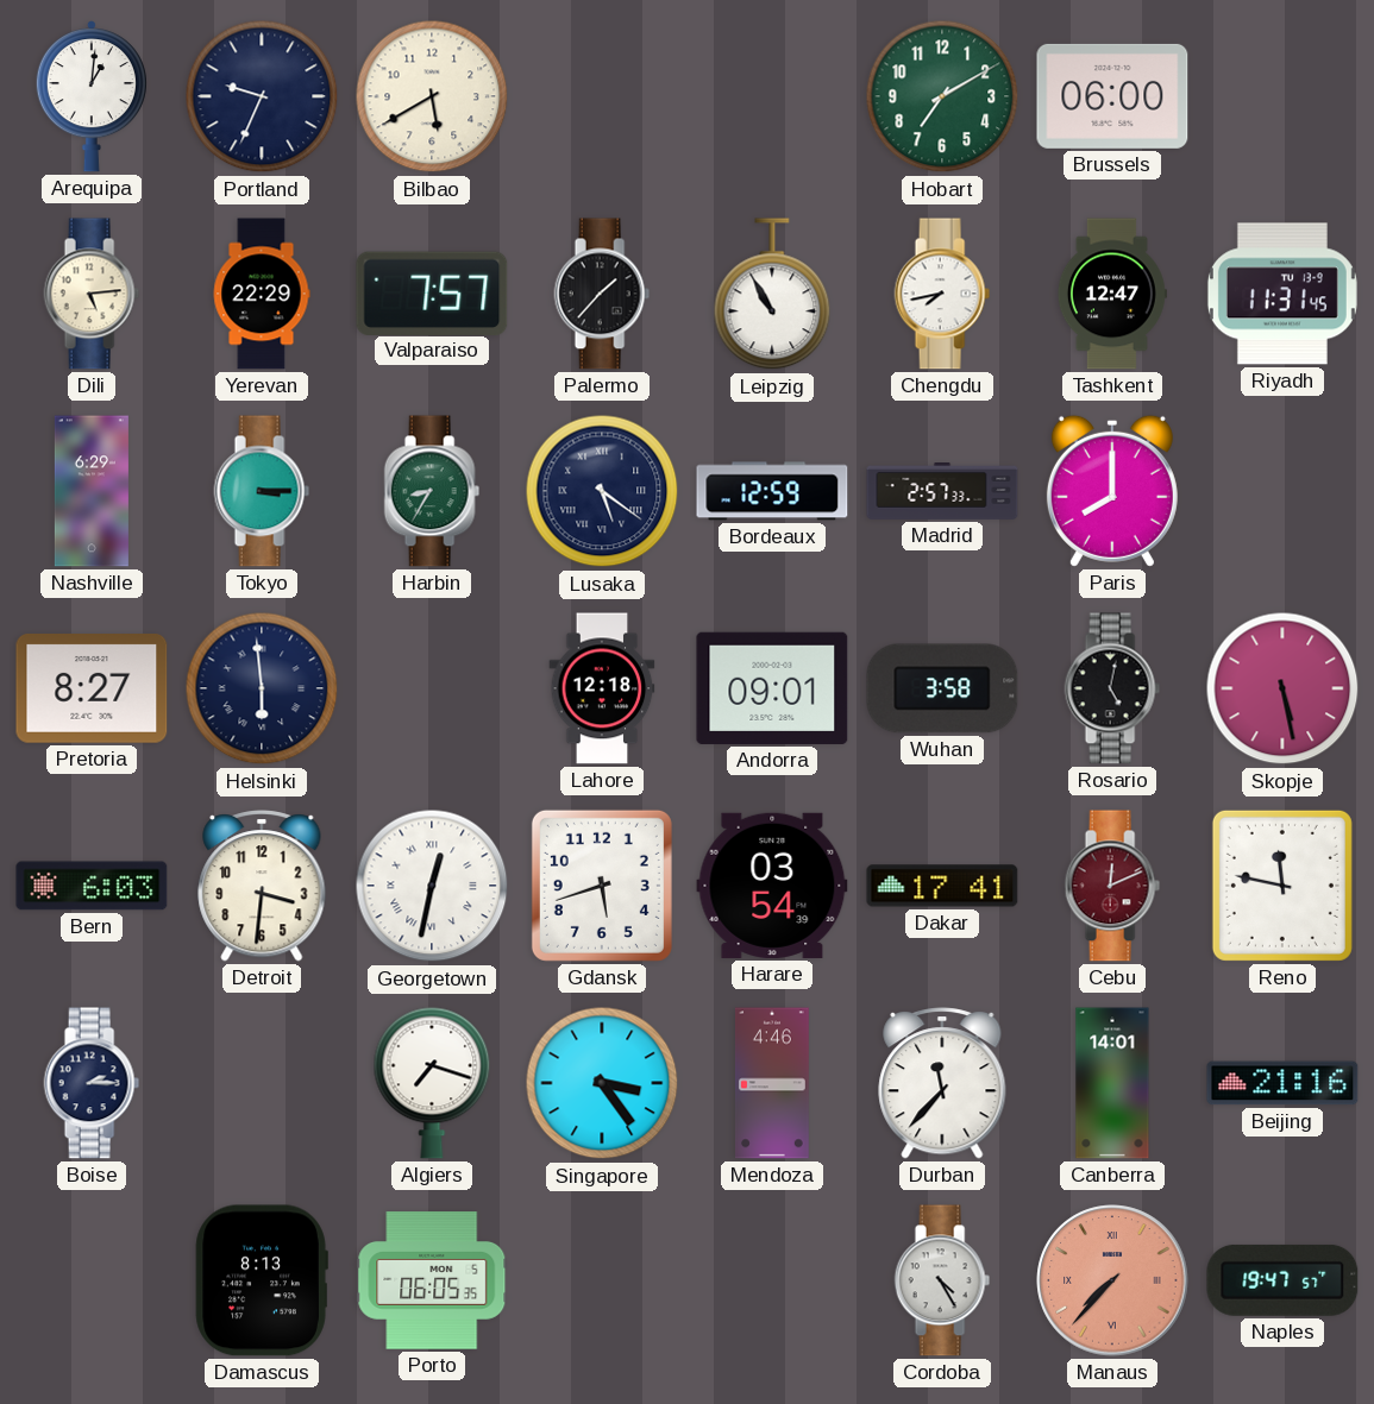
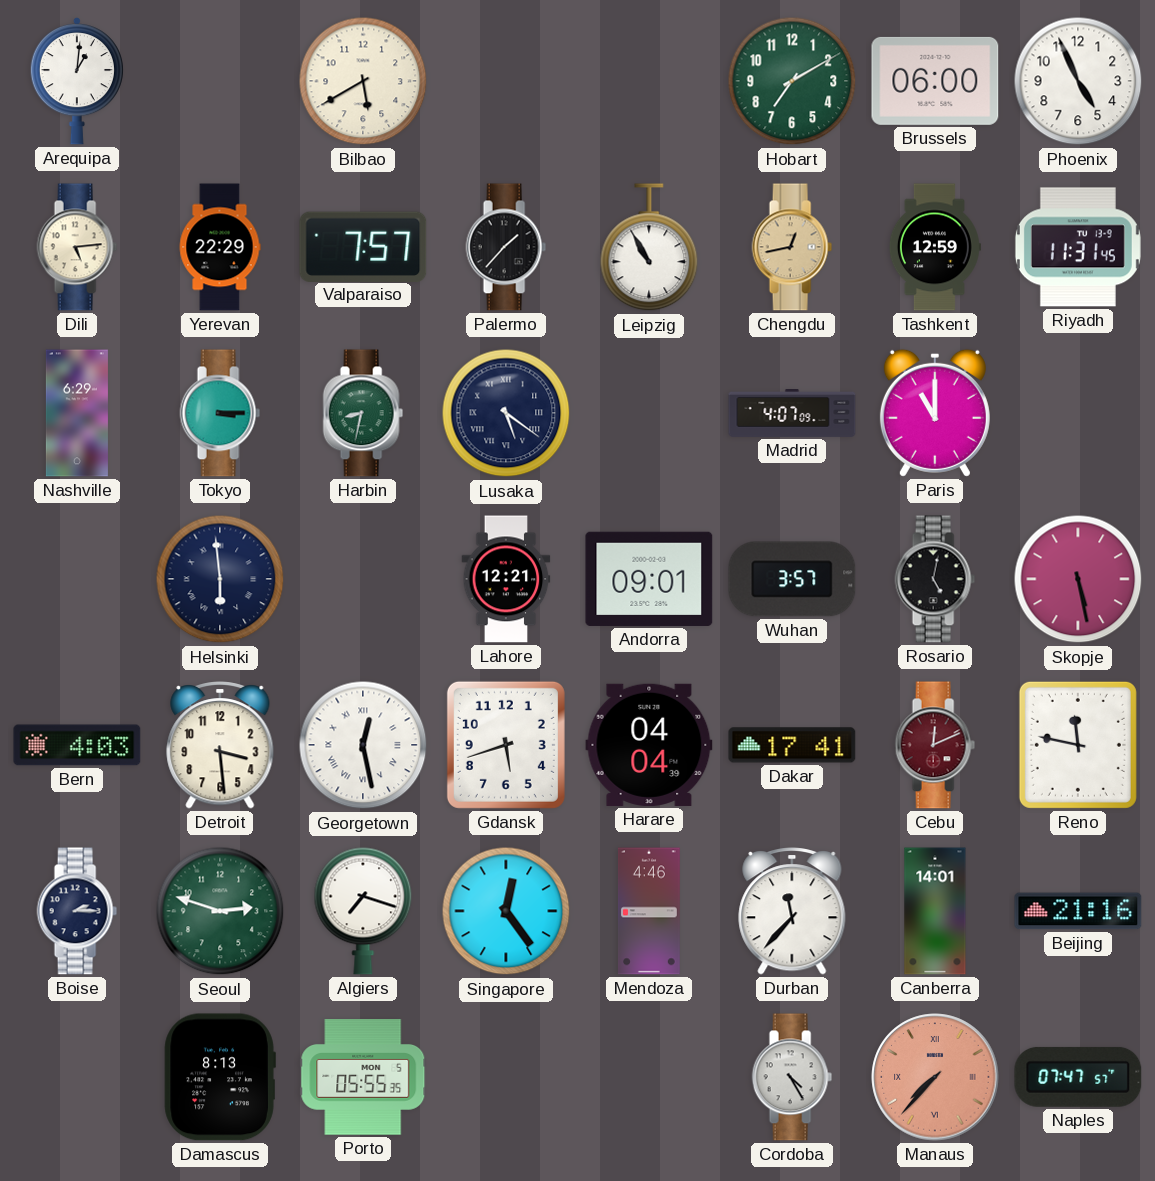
Portland: 9:34 -> none (262, 96)
Phoenix: none -> 4:56 (1078, 81)
Chengdu: 7:43 -> 12:43 (792, 247)
Chengdu dial: white -> champagne (792, 247)
Tashkent: 12:47 -> 12:59 (935, 247)
Harbin: 8:35 -> 8:32 (363, 413)
Bordeaux: 12:59 -> none (772, 491)
Madrid: 2:57 -> 4:07 (792, 414)
Paris: 8:00 -> 11:00 (935, 413)
Pretoria: 8:27 -> none (92, 690)
Lahore: 12:18 -> 12:21 (506, 579)
Wuhan: 3:58 -> 3:57 (792, 579)
Bern: 6:03 -> 4:03 (77, 745)
Detroit: 3:31 -> 3:29 (220, 745)
Georgetown: 12:32 -> 12:28 (363, 745)
Harare: 03:54 -> 04:04 (649, 745)
Seoul: none -> 2:48 (220, 911)
Singapore: 3:24 -> 12:24 (506, 911)
Porto: 06:05 -> 05:55 (363, 1077)
Naples: 19:47 -> 07:47 (1078, 1077)
